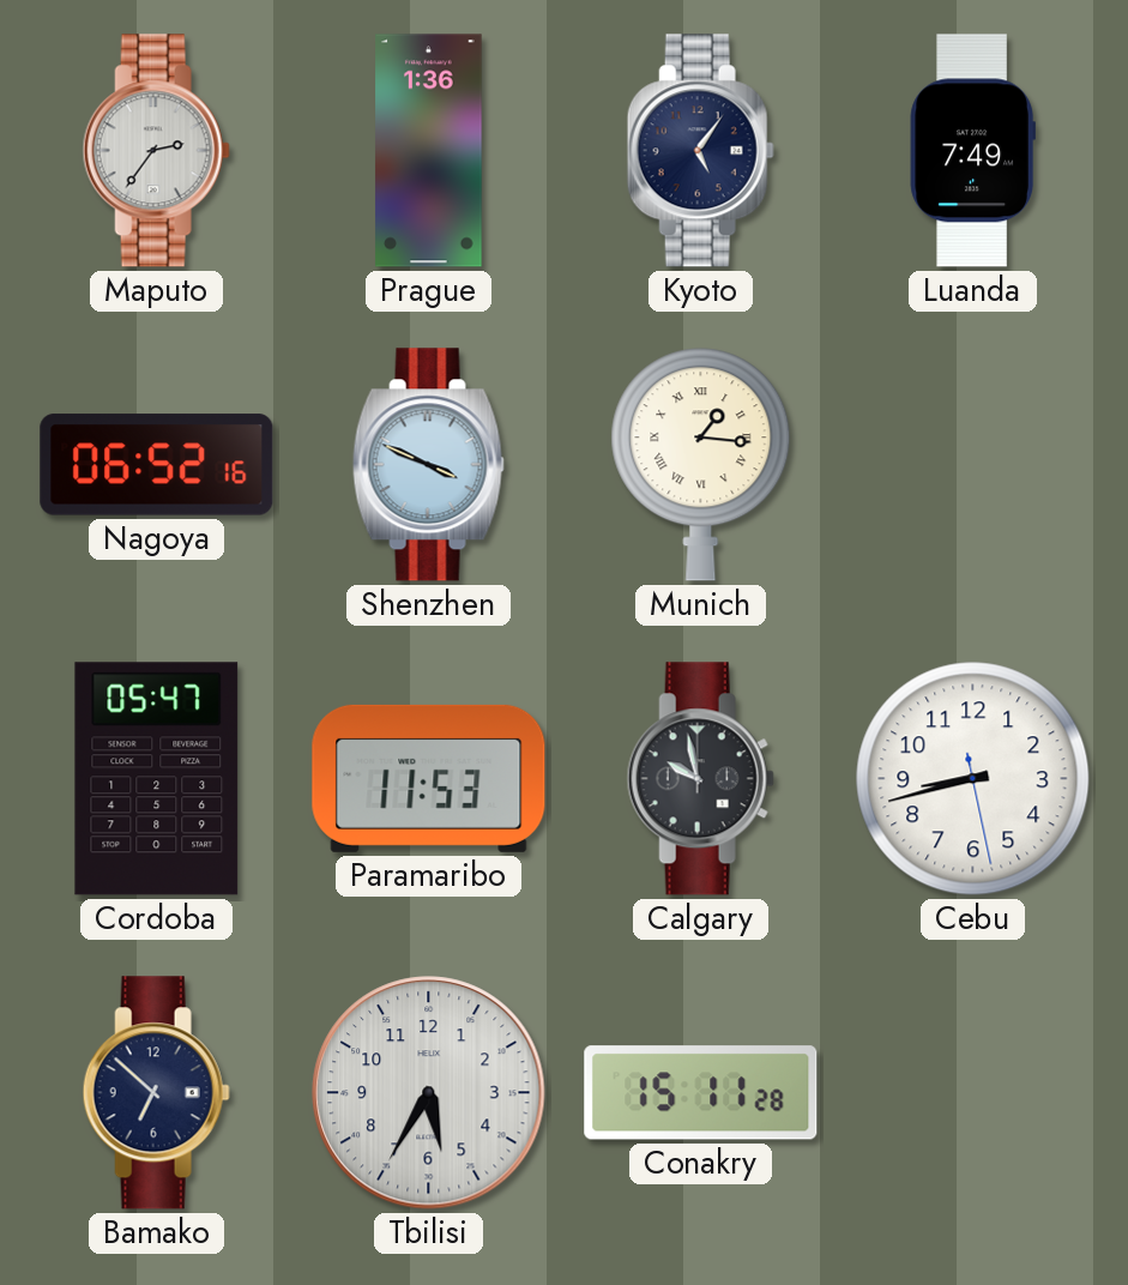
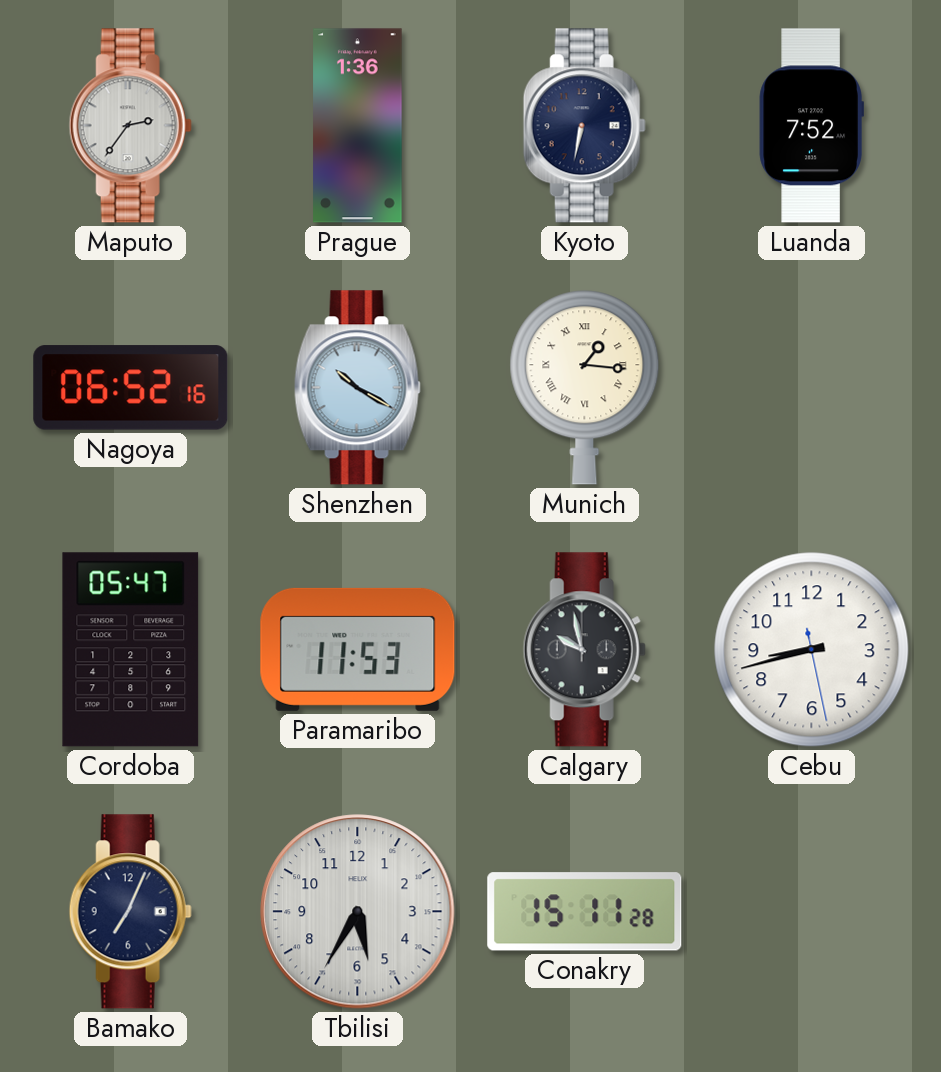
Kyoto: 5:06 -> 6:32 (584, 126)
Luanda: 7:49 -> 7:52 (811, 126)
Shenzhen: 3:49 -> 10:20 (357, 388)
Bamako: 6:52 -> 7:04 (130, 912)
